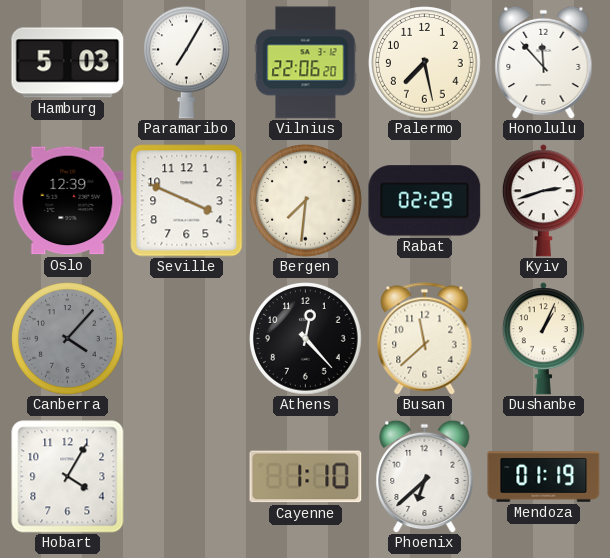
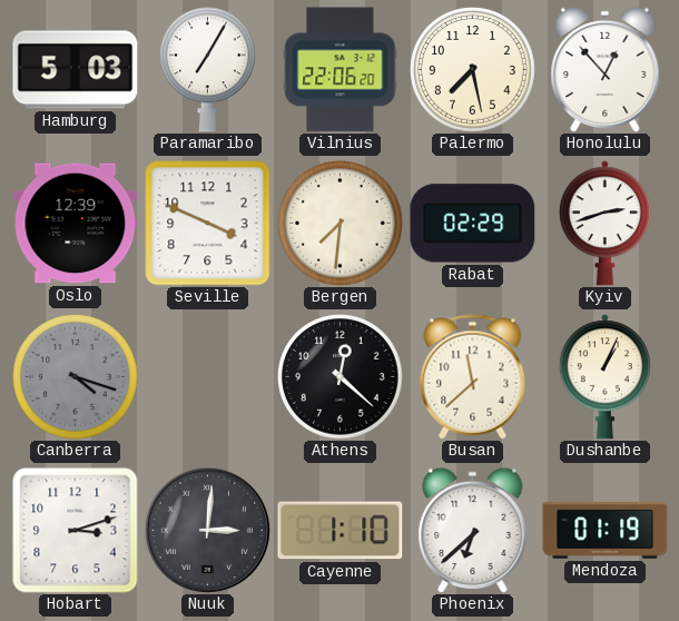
Honolulu: 11:53 -> 12:53 (606, 69)
Canberra: 4:07 -> 4:18 (76, 377)
Athens: 12:23 -> 12:22 (341, 377)
Hobart: 4:05 -> 3:12 (76, 531)
Nuuk: none -> 3:01 (207, 530)
